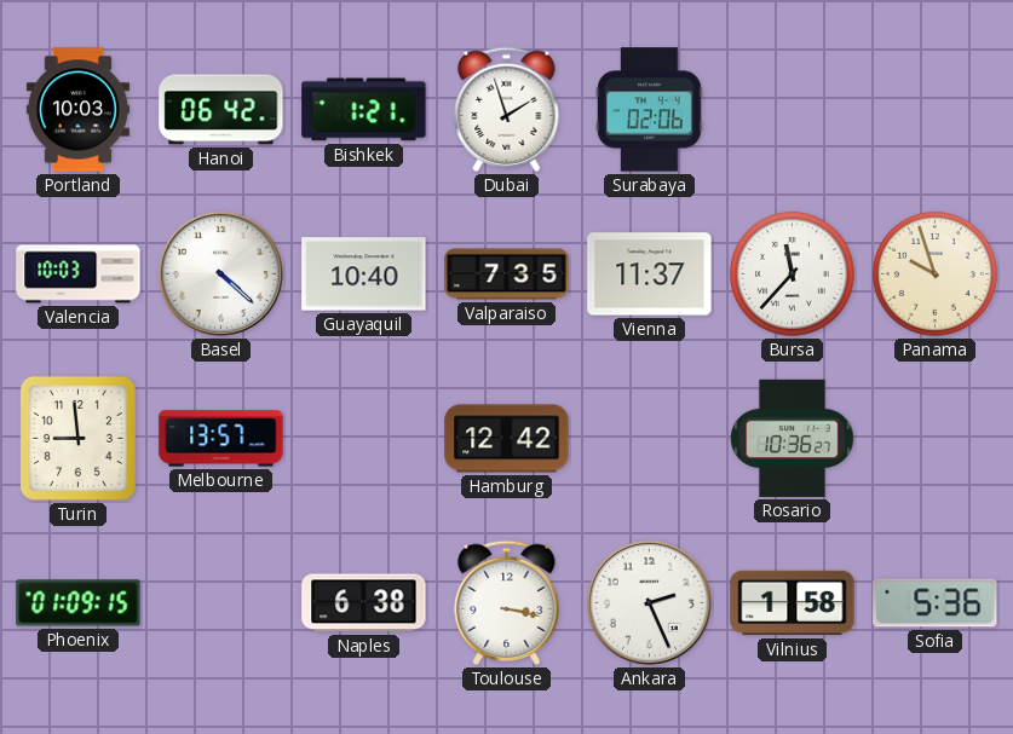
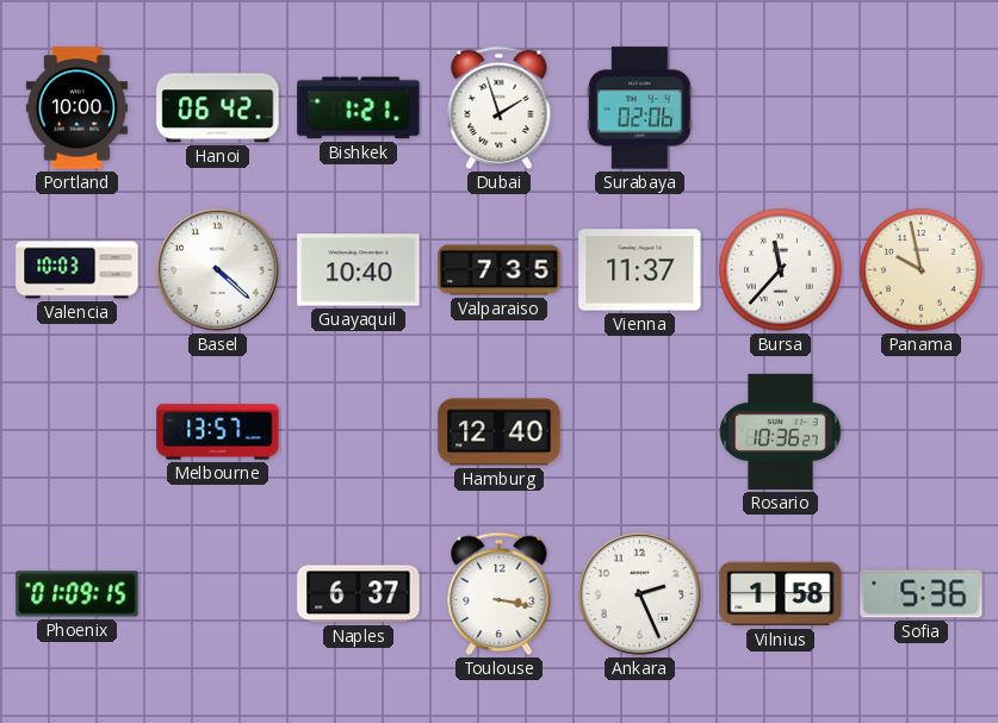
Portland: 10:03 -> 10:00 (76, 108)
Panama: 9:57 -> 9:58 (920, 269)
Turin: 8:59 -> none (77, 438)
Hamburg: 12:42 -> 12:40 (500, 432)
Naples: 6:38 -> 6:37 (359, 594)
